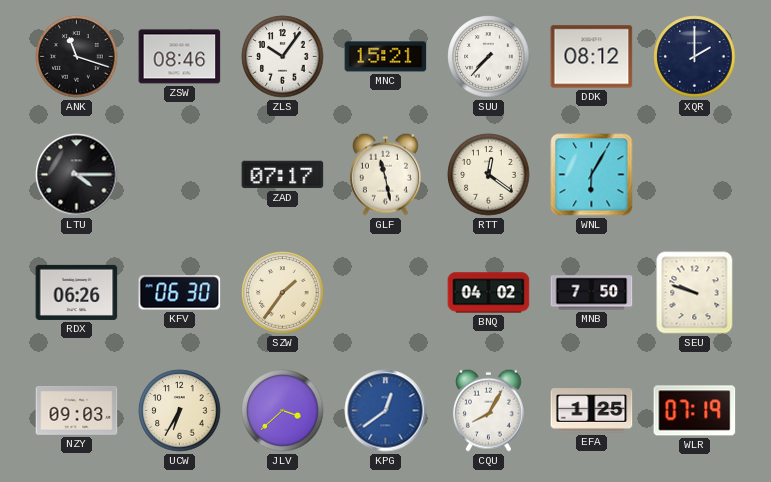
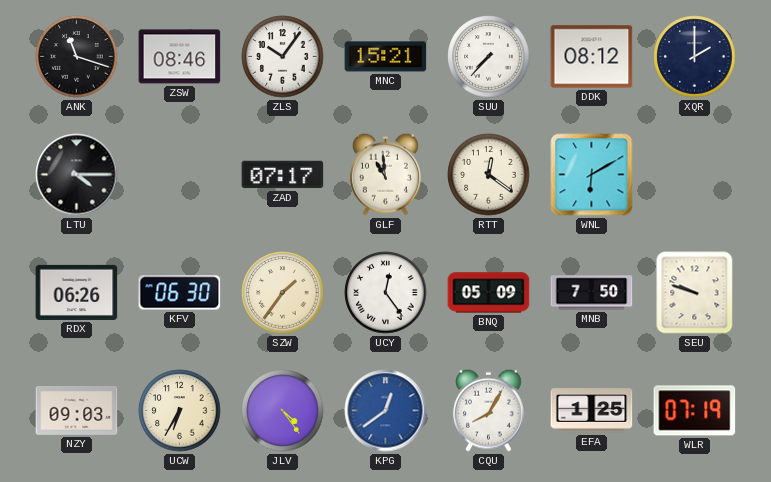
GLF: 11:28 -> 10:59 (385, 174)
WNL: 6:05 -> 6:10 (592, 175)
UCY: none -> 12:24 (386, 293)
BNQ: 04:02 -> 05:09 (489, 293)
JLV: 3:38 -> 4:24 (283, 411)
